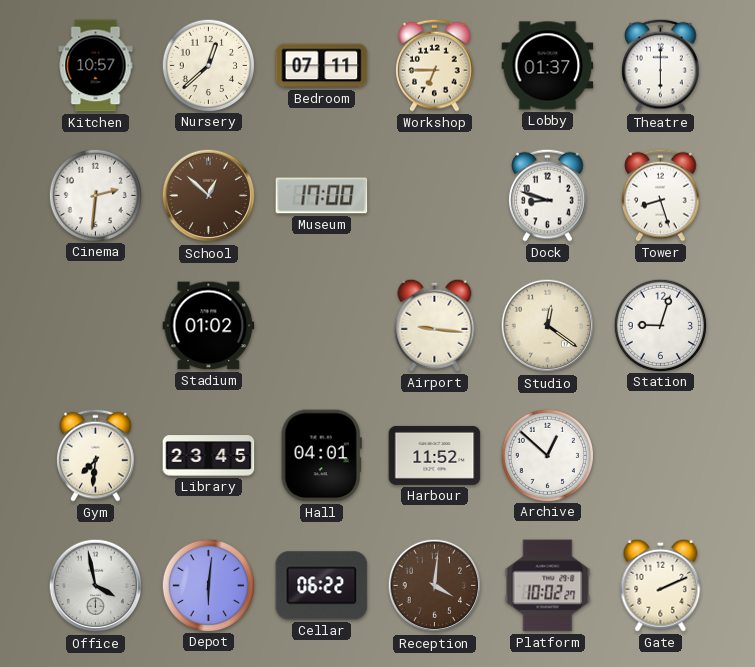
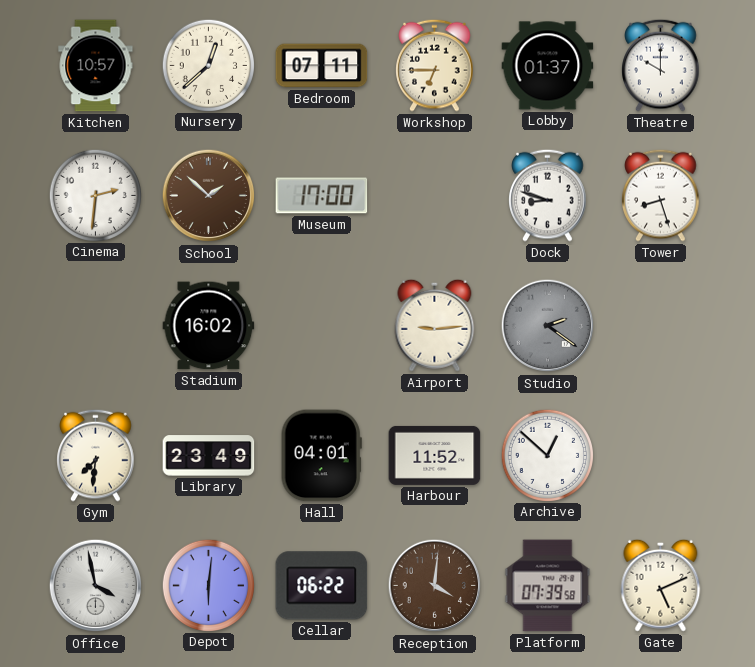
Theatre: 6:00 -> 10:00 (661, 65)
School: 12:52 -> 1:52 (209, 196)
Stadium: 01:02 -> 16:02 (209, 326)
Airport: 9:16 -> 9:14 (435, 325)
Studio: 12:21 -> 2:21 (548, 326)
Studio dial: cream -> grey (548, 326)
Station: 9:03 -> none (660, 325)
Library: 23:45 -> 23:49 (209, 456)
Platform: 10:02 -> 07:39 (548, 586)
Gate: 2:11 -> 5:11 (661, 585)
